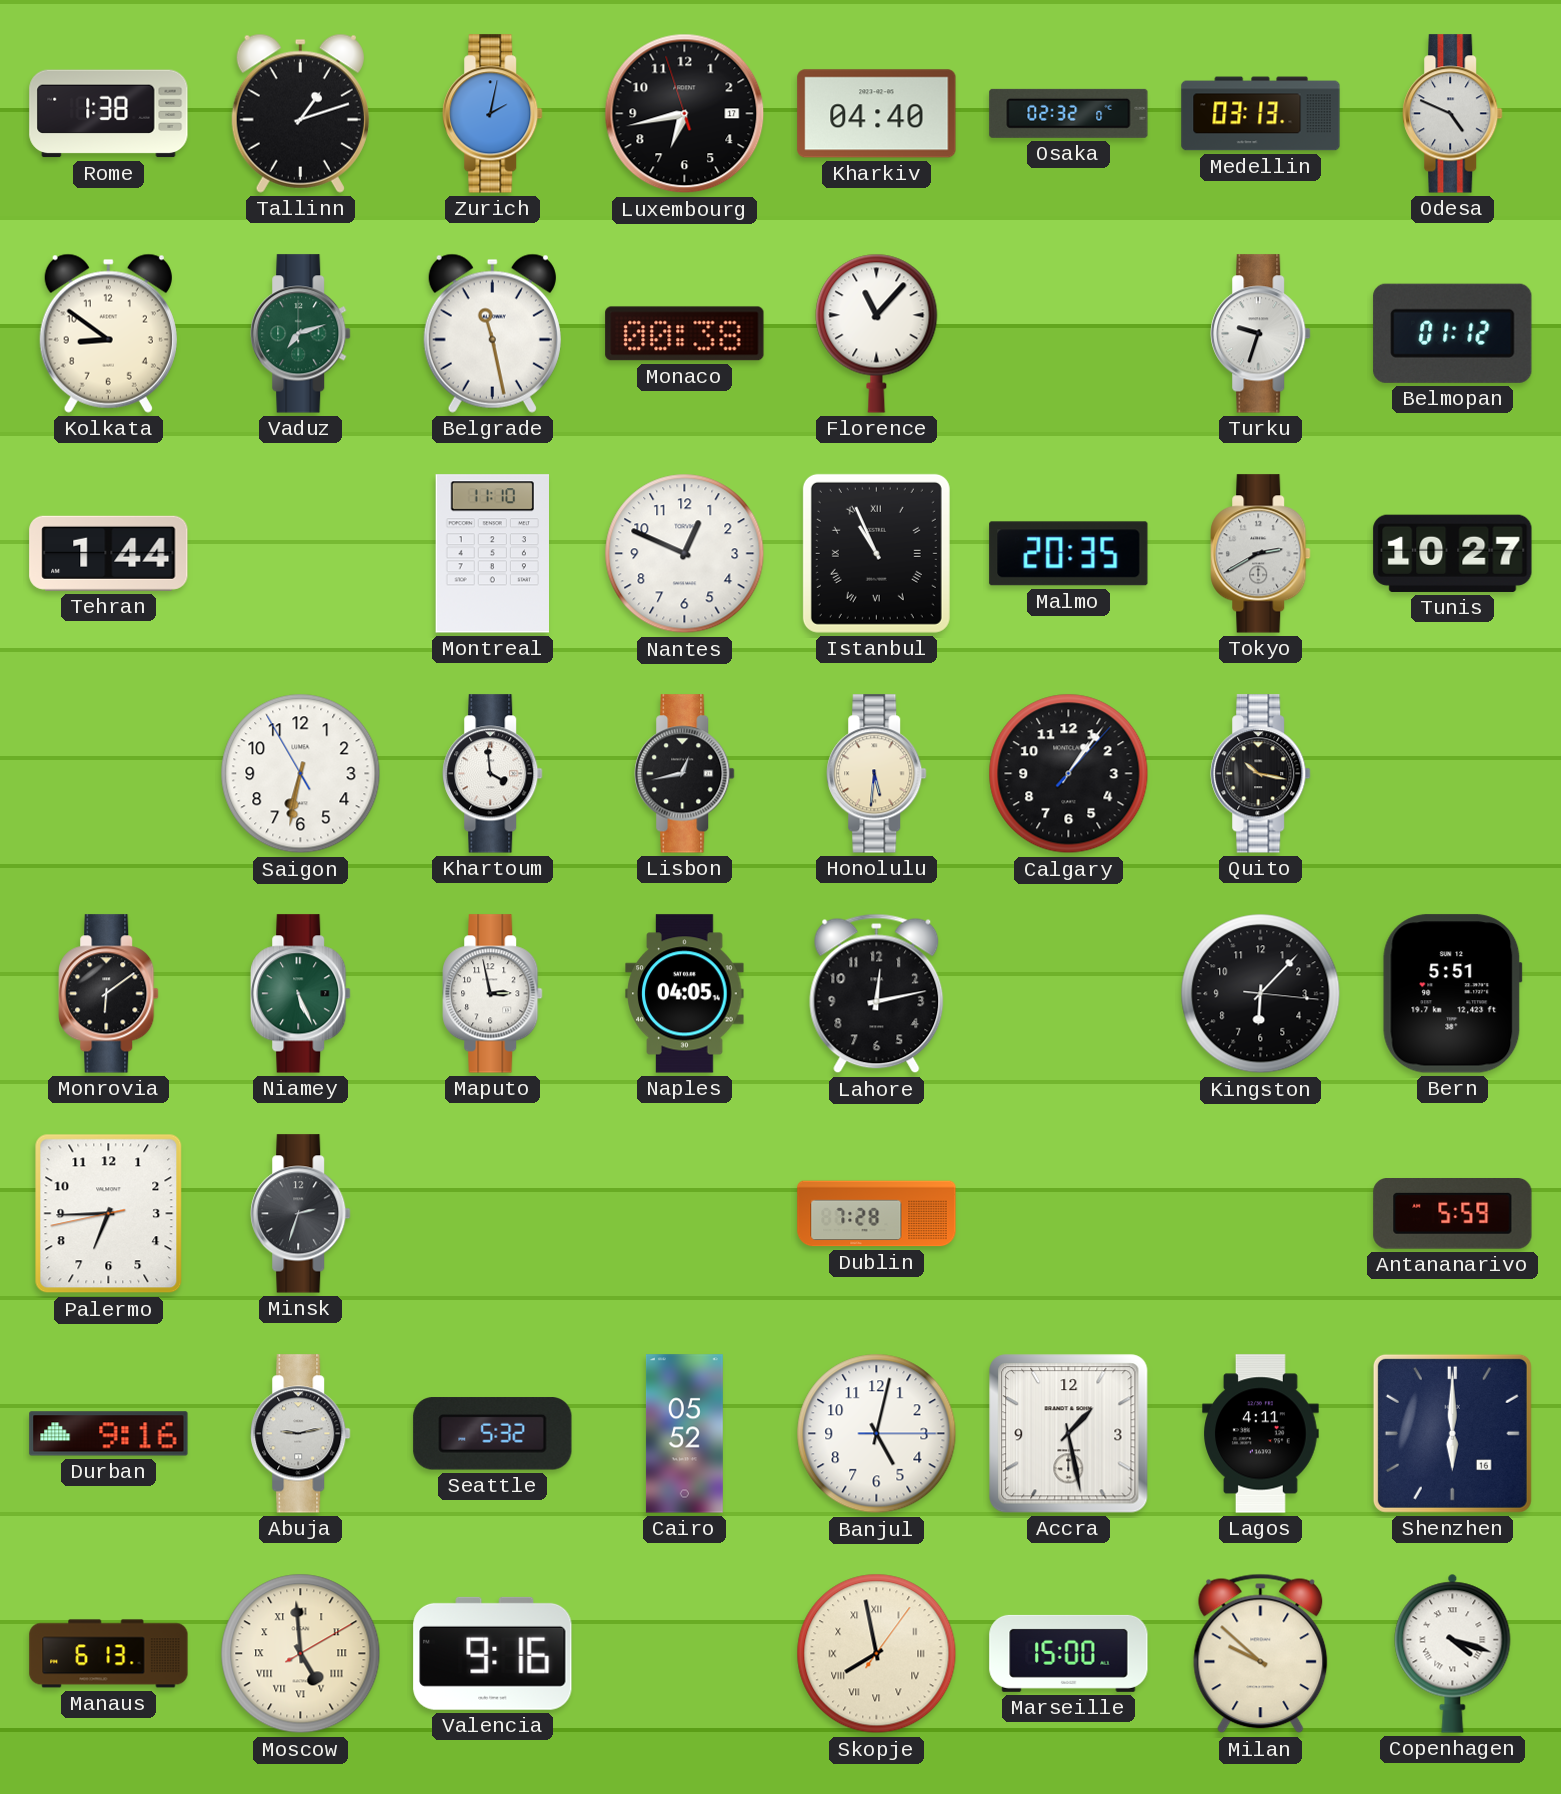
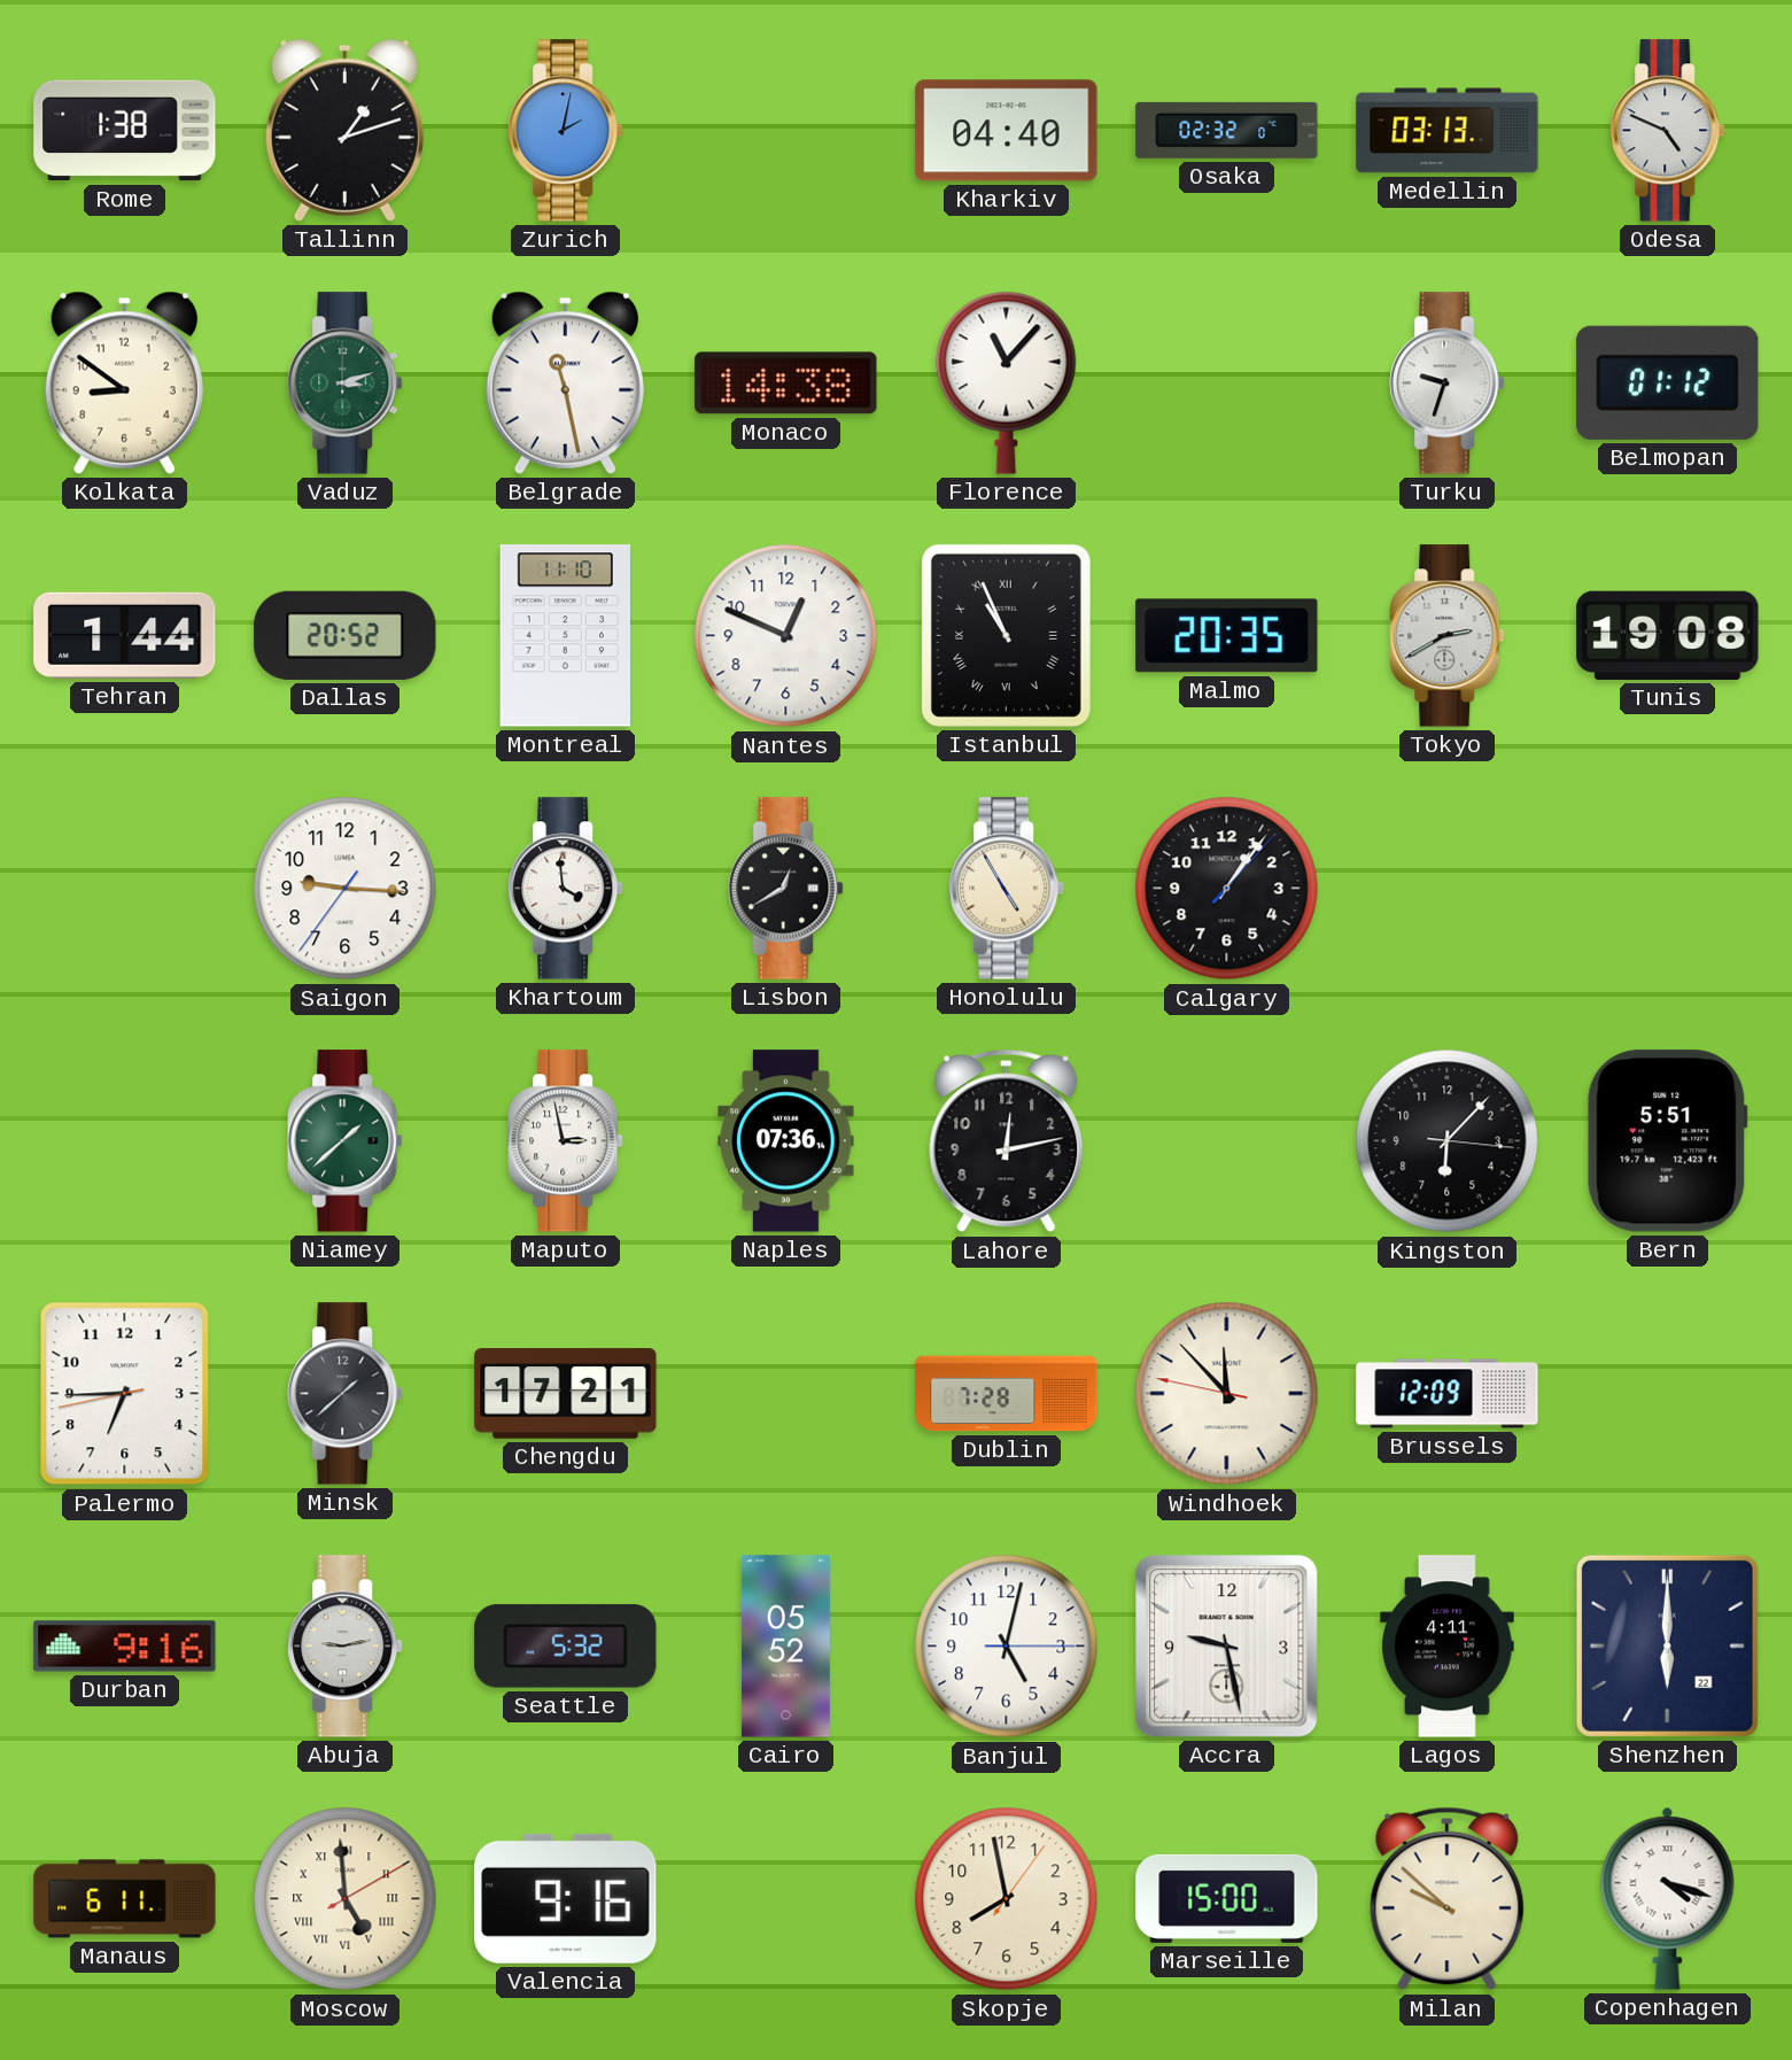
Luxembourg: 6:42 -> none (685, 114)
Vaduz: 7:12 -> 3:12 (346, 384)
Monaco: 00:38 -> 14:38 (786, 384)
Dallas: none -> 20:52 (346, 635)
Tunis: 10:27 -> 19:08 (1668, 635)
Saigon: 6:31 -> 9:15 (346, 889)
Lisbon: 12:43 -> 12:40 (786, 889)
Honolulu: 5:31 -> 4:55 (1007, 889)
Quito: 10:17 -> none (1261, 774)
Monrovia: 6:09 -> none (109, 994)
Niamey: 5:26 -> 1:38 (346, 1141)
Naples: 04:05 -> 07:36 (786, 1141)
Minsk: 2:33 -> 1:38 (346, 1394)
Chengdu: none -> 17:21 (566, 1394)
Windhoek: none -> 11:52 (1227, 1394)
Brussels: none -> 12:09 (1448, 1394)
Antananarivo: 5:59 -> none (1453, 1214)
Accra: 1:28 -> 9:28 (1227, 1647)
Shenzhen date: 16 -> 22 (1667, 1645)
Manaus: 6:13 -> 6:11 (125, 1899)
Skopje numerals: Roman -> Arabic (1007, 1899)
